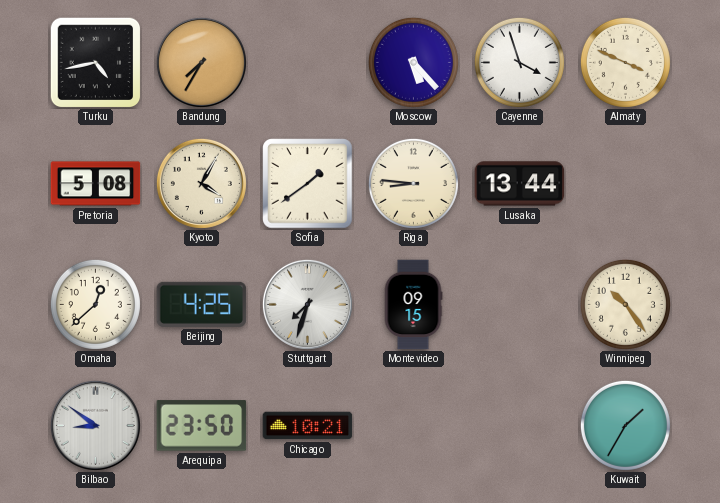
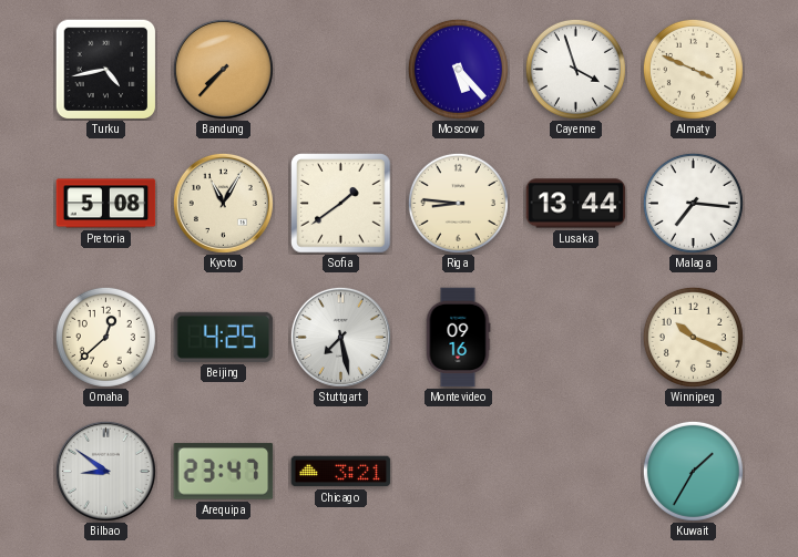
Bandung: 7:35 -> 7:37 (223, 69)
Kyoto: 4:05 -> 11:05 (223, 203)
Malaga: none -> 7:16 (693, 203)
Stuttgart: 7:33 -> 7:28 (340, 337)
Montevideo: 09:15 -> 09:16 (458, 338)
Winnipeg: 10:24 -> 10:19 (693, 337)
Arequipa: 23:50 -> 23:47 (224, 472)
Chicago: 10:21 -> 3:21 (341, 472)
